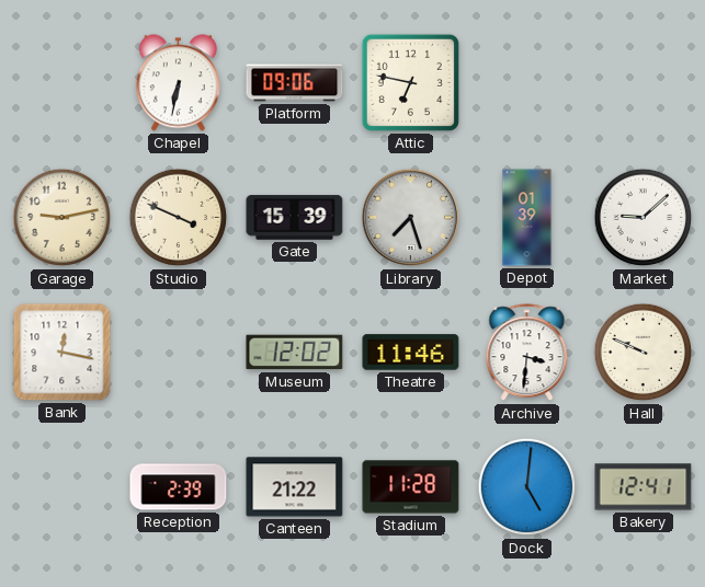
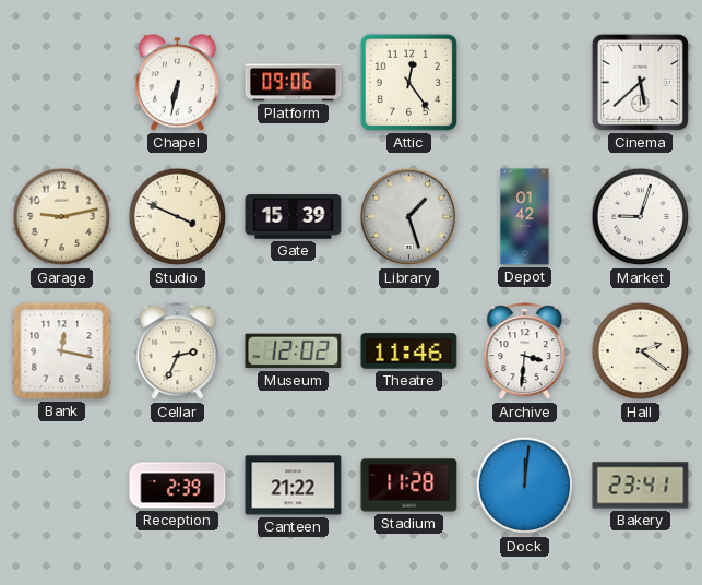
Attic: 6:47 -> 12:24 (408, 82)
Cinema: none -> 5:38 (640, 82)
Library: 7:27 -> 1:27 (409, 217)
Depot: 01:39 -> 01:42 (525, 217)
Market: 9:08 -> 9:03 (641, 217)
Cellar: none -> 2:34 (178, 351)
Hall: 9:49 -> 2:21 (641, 351)
Dock: 5:01 -> 12:01 (525, 486)
Bakery: 12:41 -> 23:41 (641, 486)
